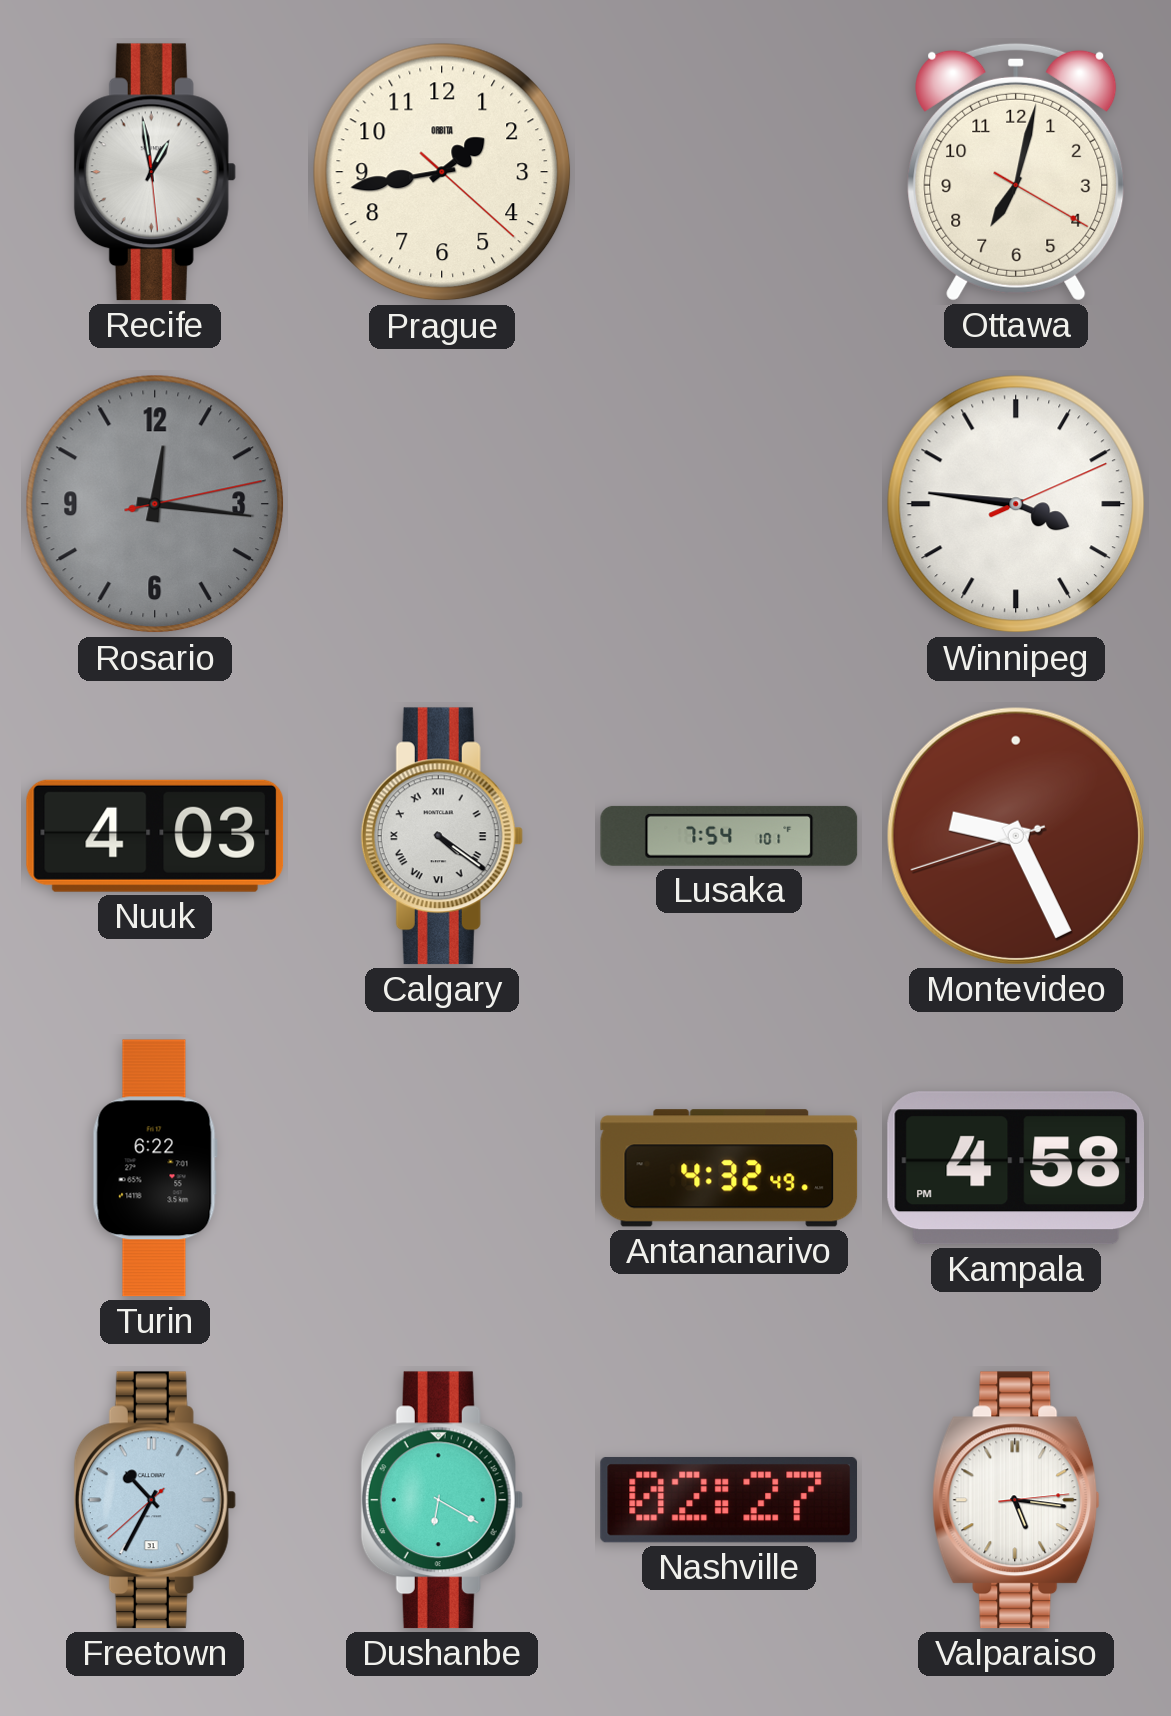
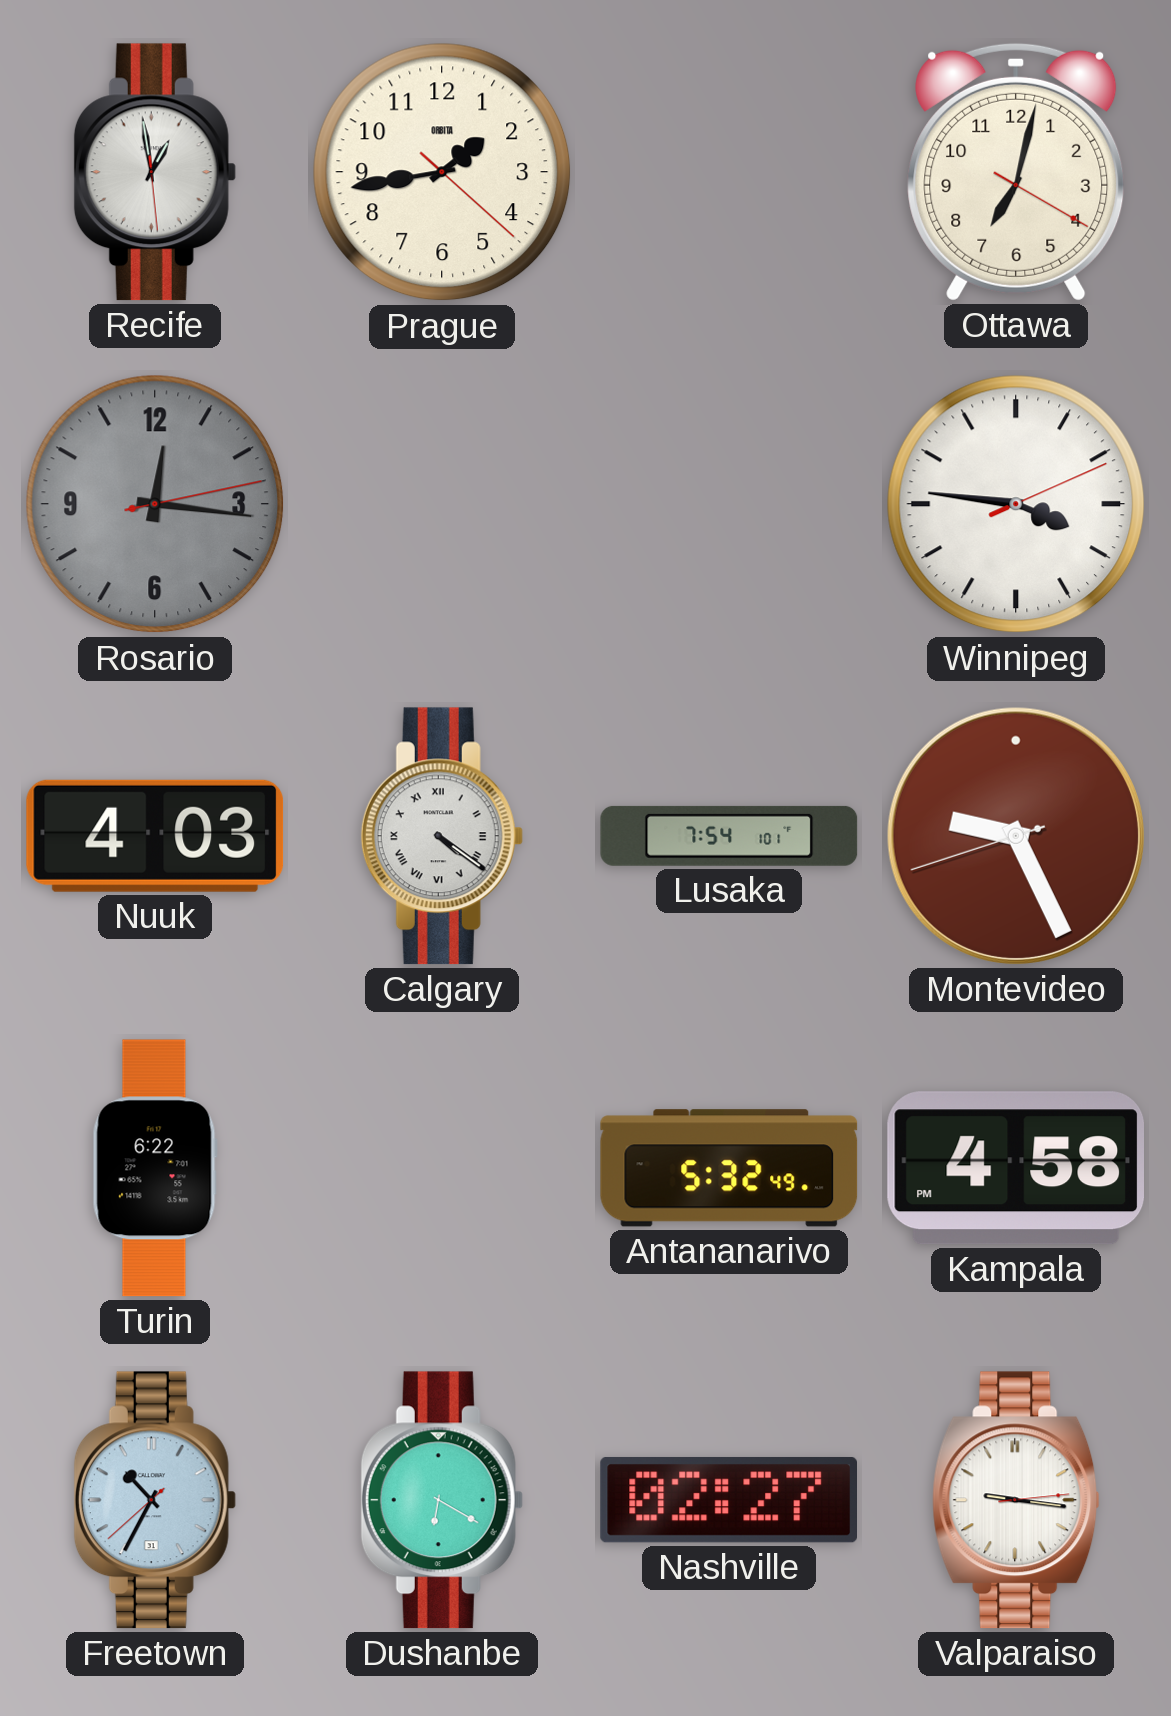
Antananarivo: 4:32 -> 5:32 (729, 1168)
Valparaiso: 5:16 -> 9:16 (1016, 1500)
